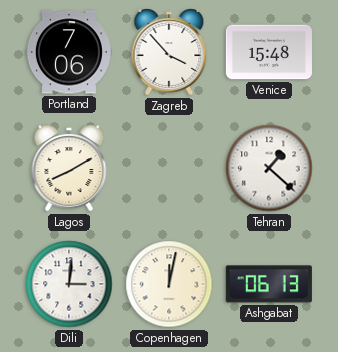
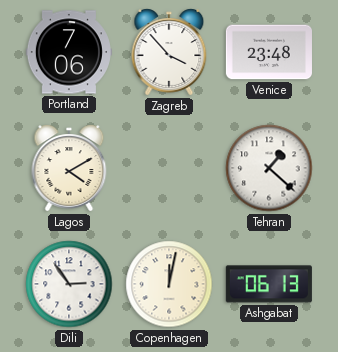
Venice: 15:48 -> 23:48 (269, 52)
Lagos: 8:10 -> 4:10 (69, 168)
Dili: 3:01 -> 2:54 (69, 284)
